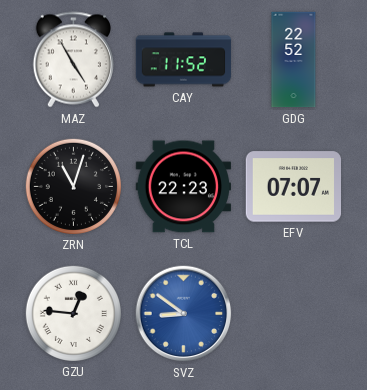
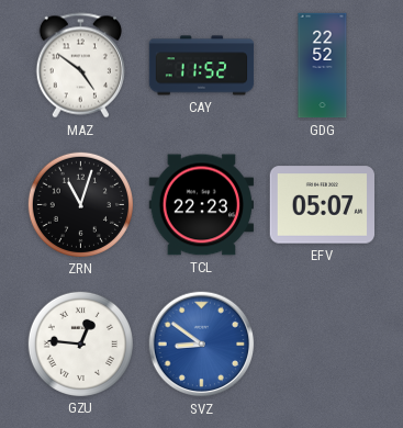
MAZ: 4:55 -> 4:51 (80, 66)
EFV: 07:07 -> 05:07 (323, 205)
